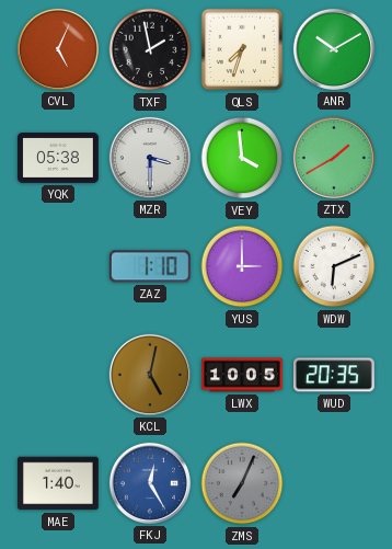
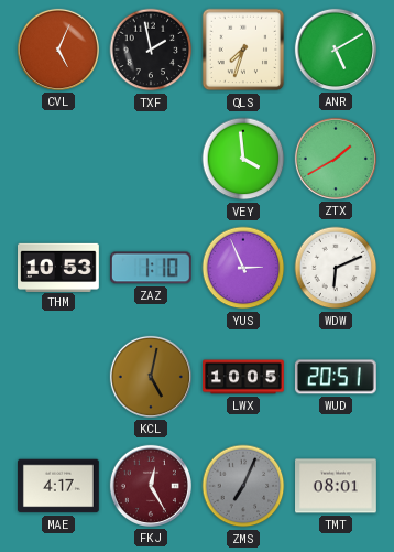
ANR: 10:10 -> 5:10 (336, 50)
YQK: 05:38 -> none (59, 159)
MZR: 3:30 -> none (150, 158)
THM: none -> 10:53 (59, 267)
YUS: 3:00 -> 2:56 (243, 268)
WUD: 20:35 -> 20:51 (336, 377)
MAE: 1:40 -> 4:17 (59, 486)
FKJ dial: blue -> burgundy (151, 486)
TMT: none -> 08:01 (337, 486)
